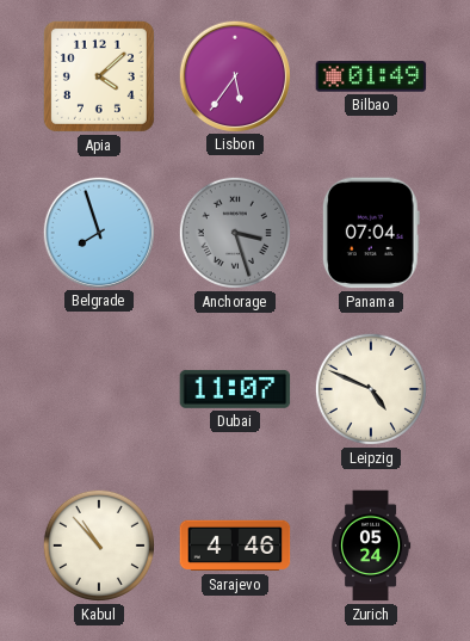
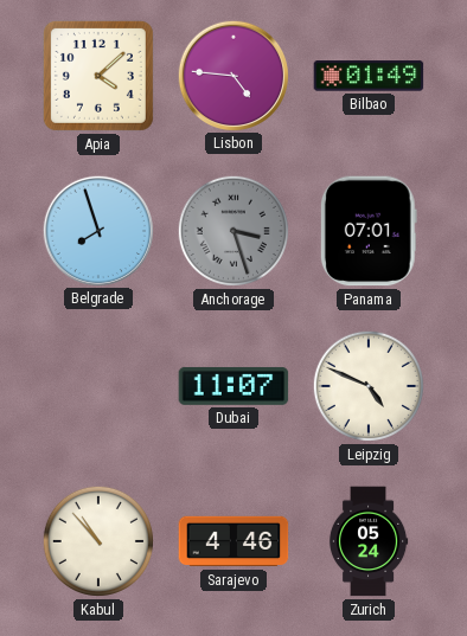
Lisbon: 5:36 -> 4:46 (232, 75)
Panama: 07:04 -> 07:01 (369, 231)
